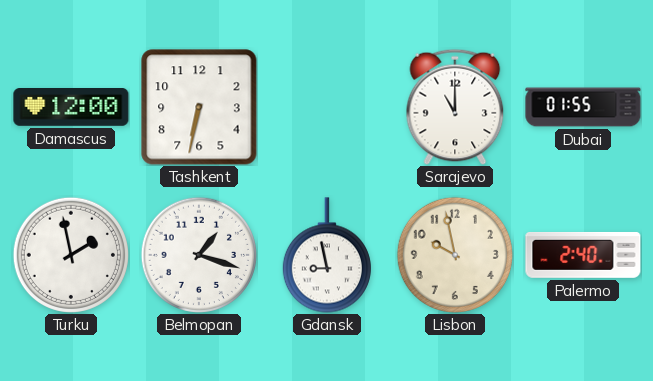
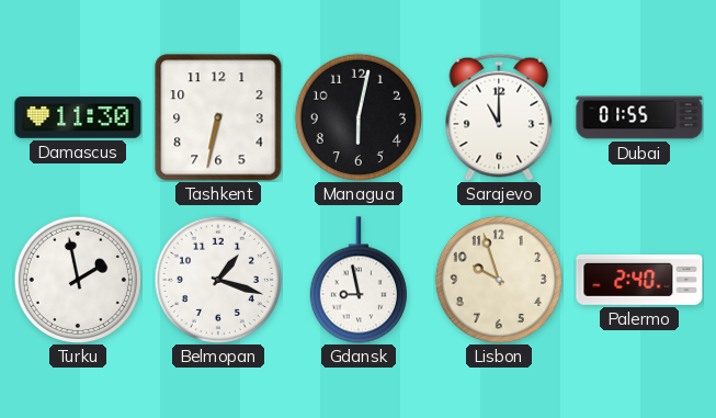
Damascus: 12:00 -> 11:30 (78, 118)
Managua: none -> 6:02 (359, 117)
Lisbon: 9:58 -> 9:57 (499, 280)
